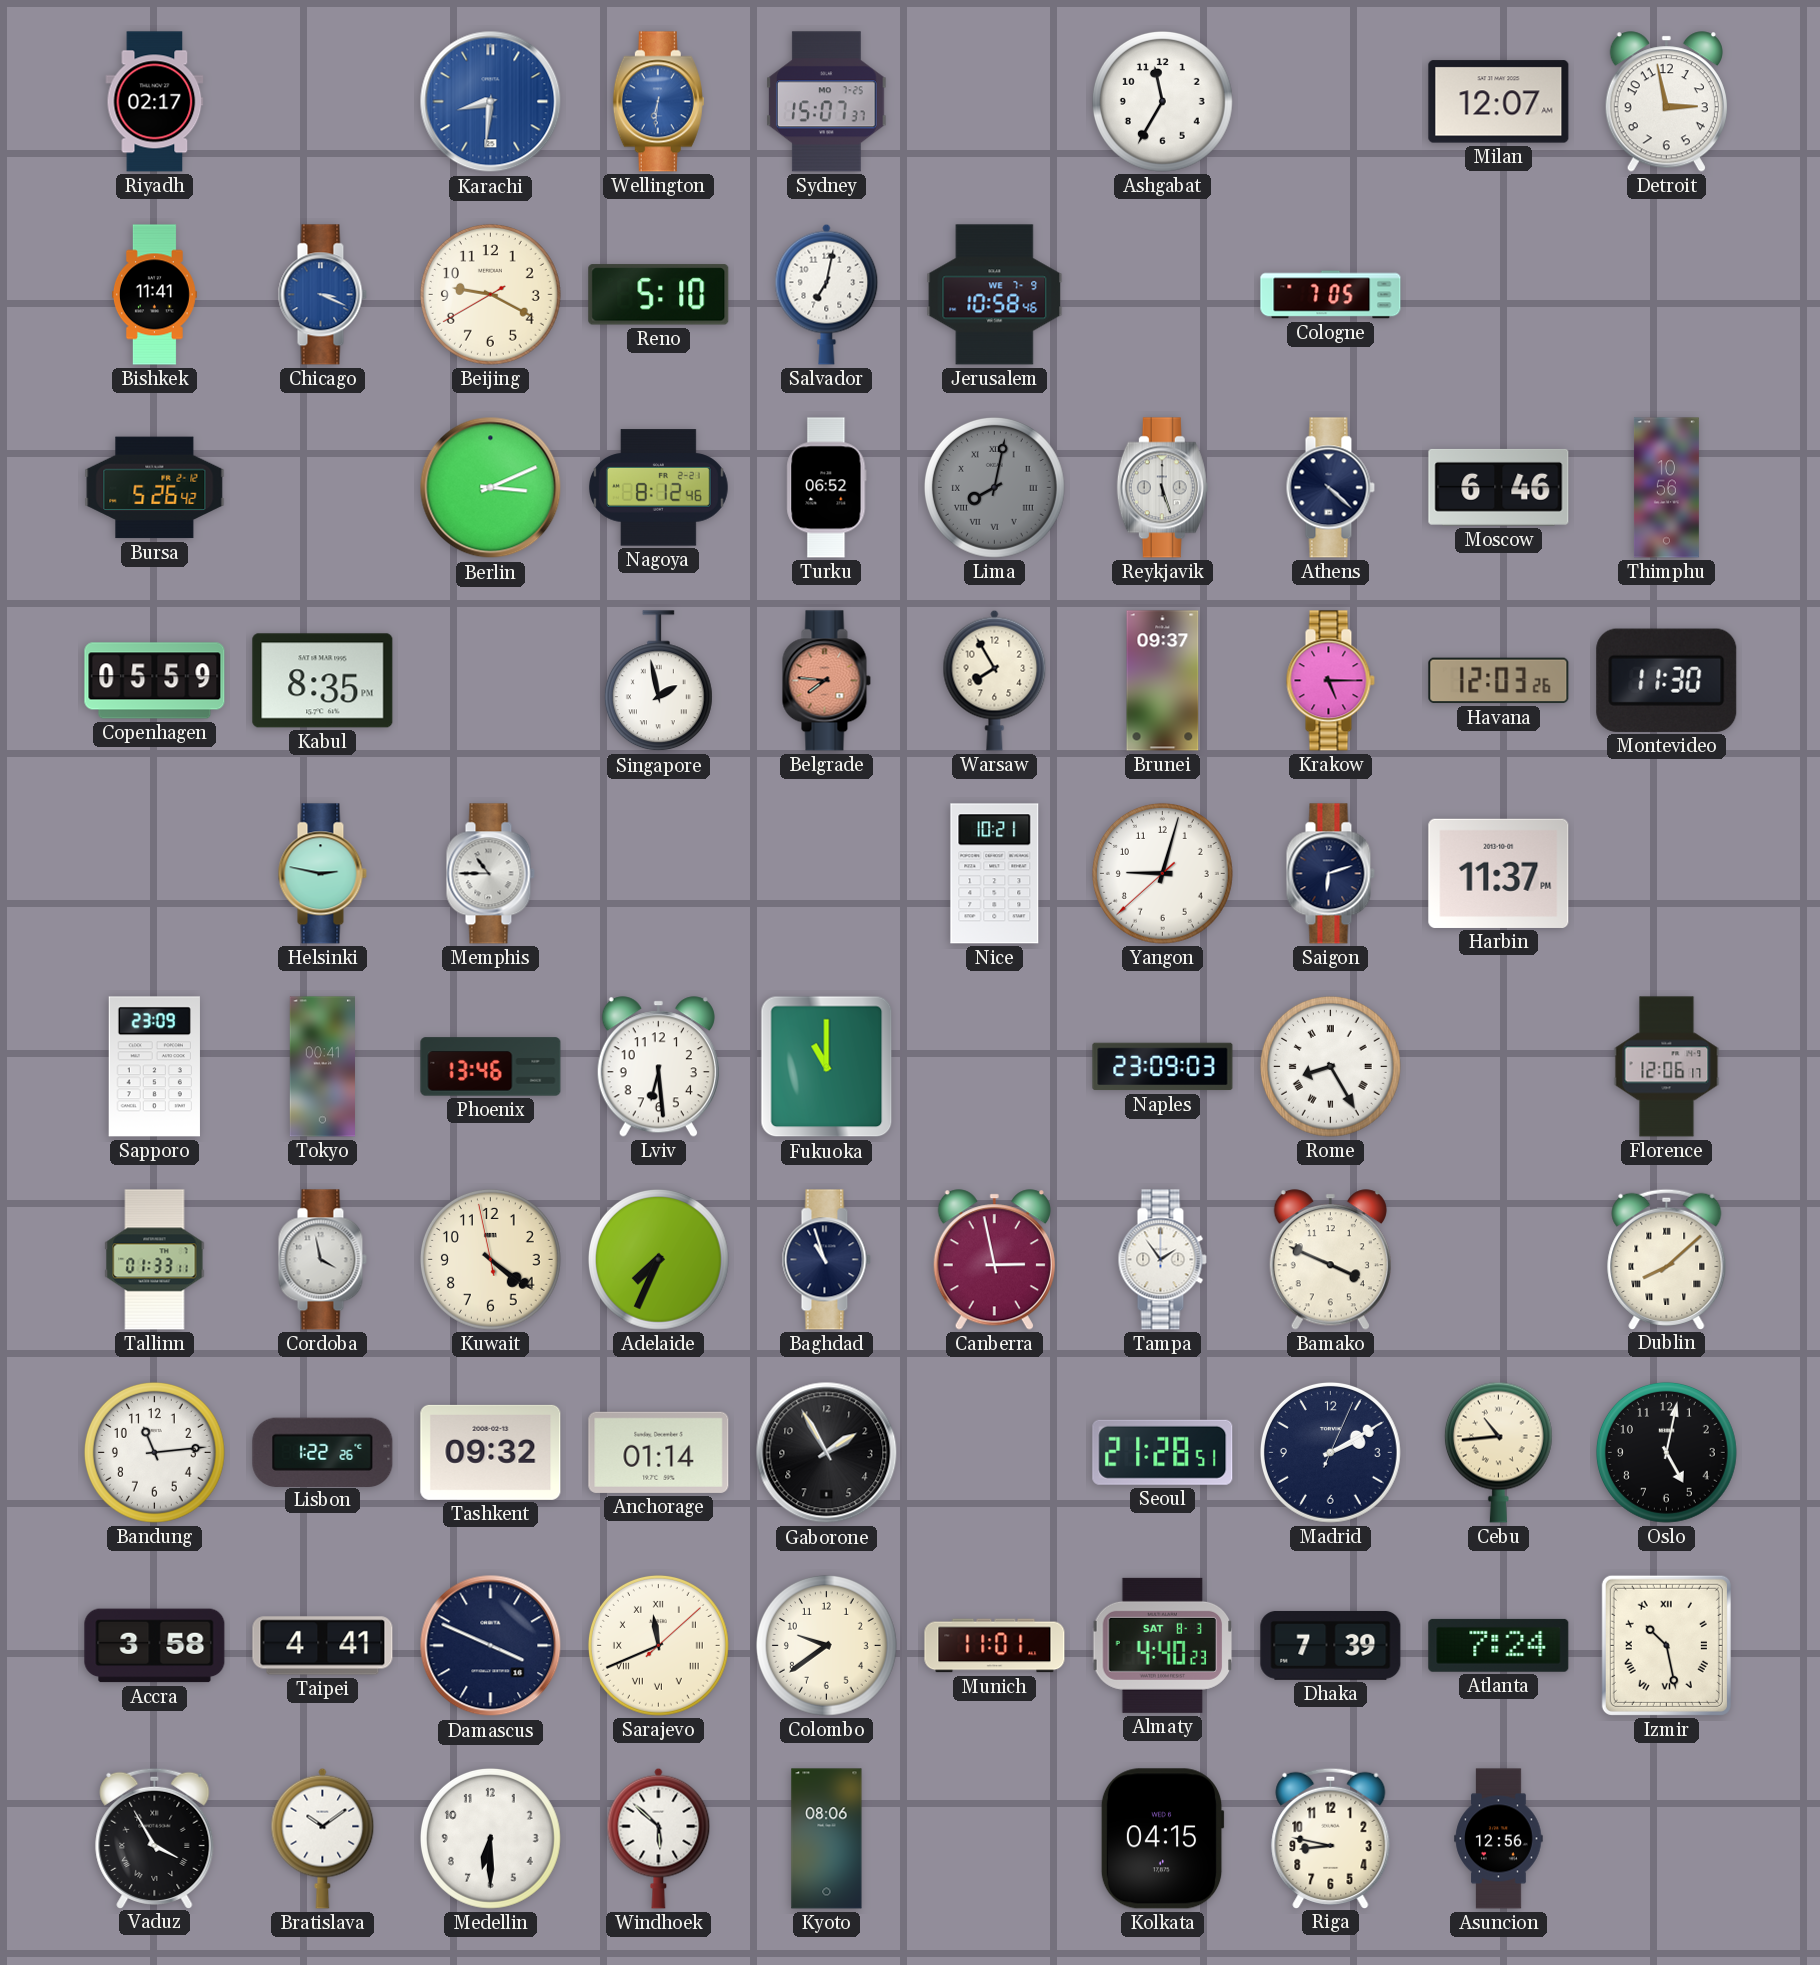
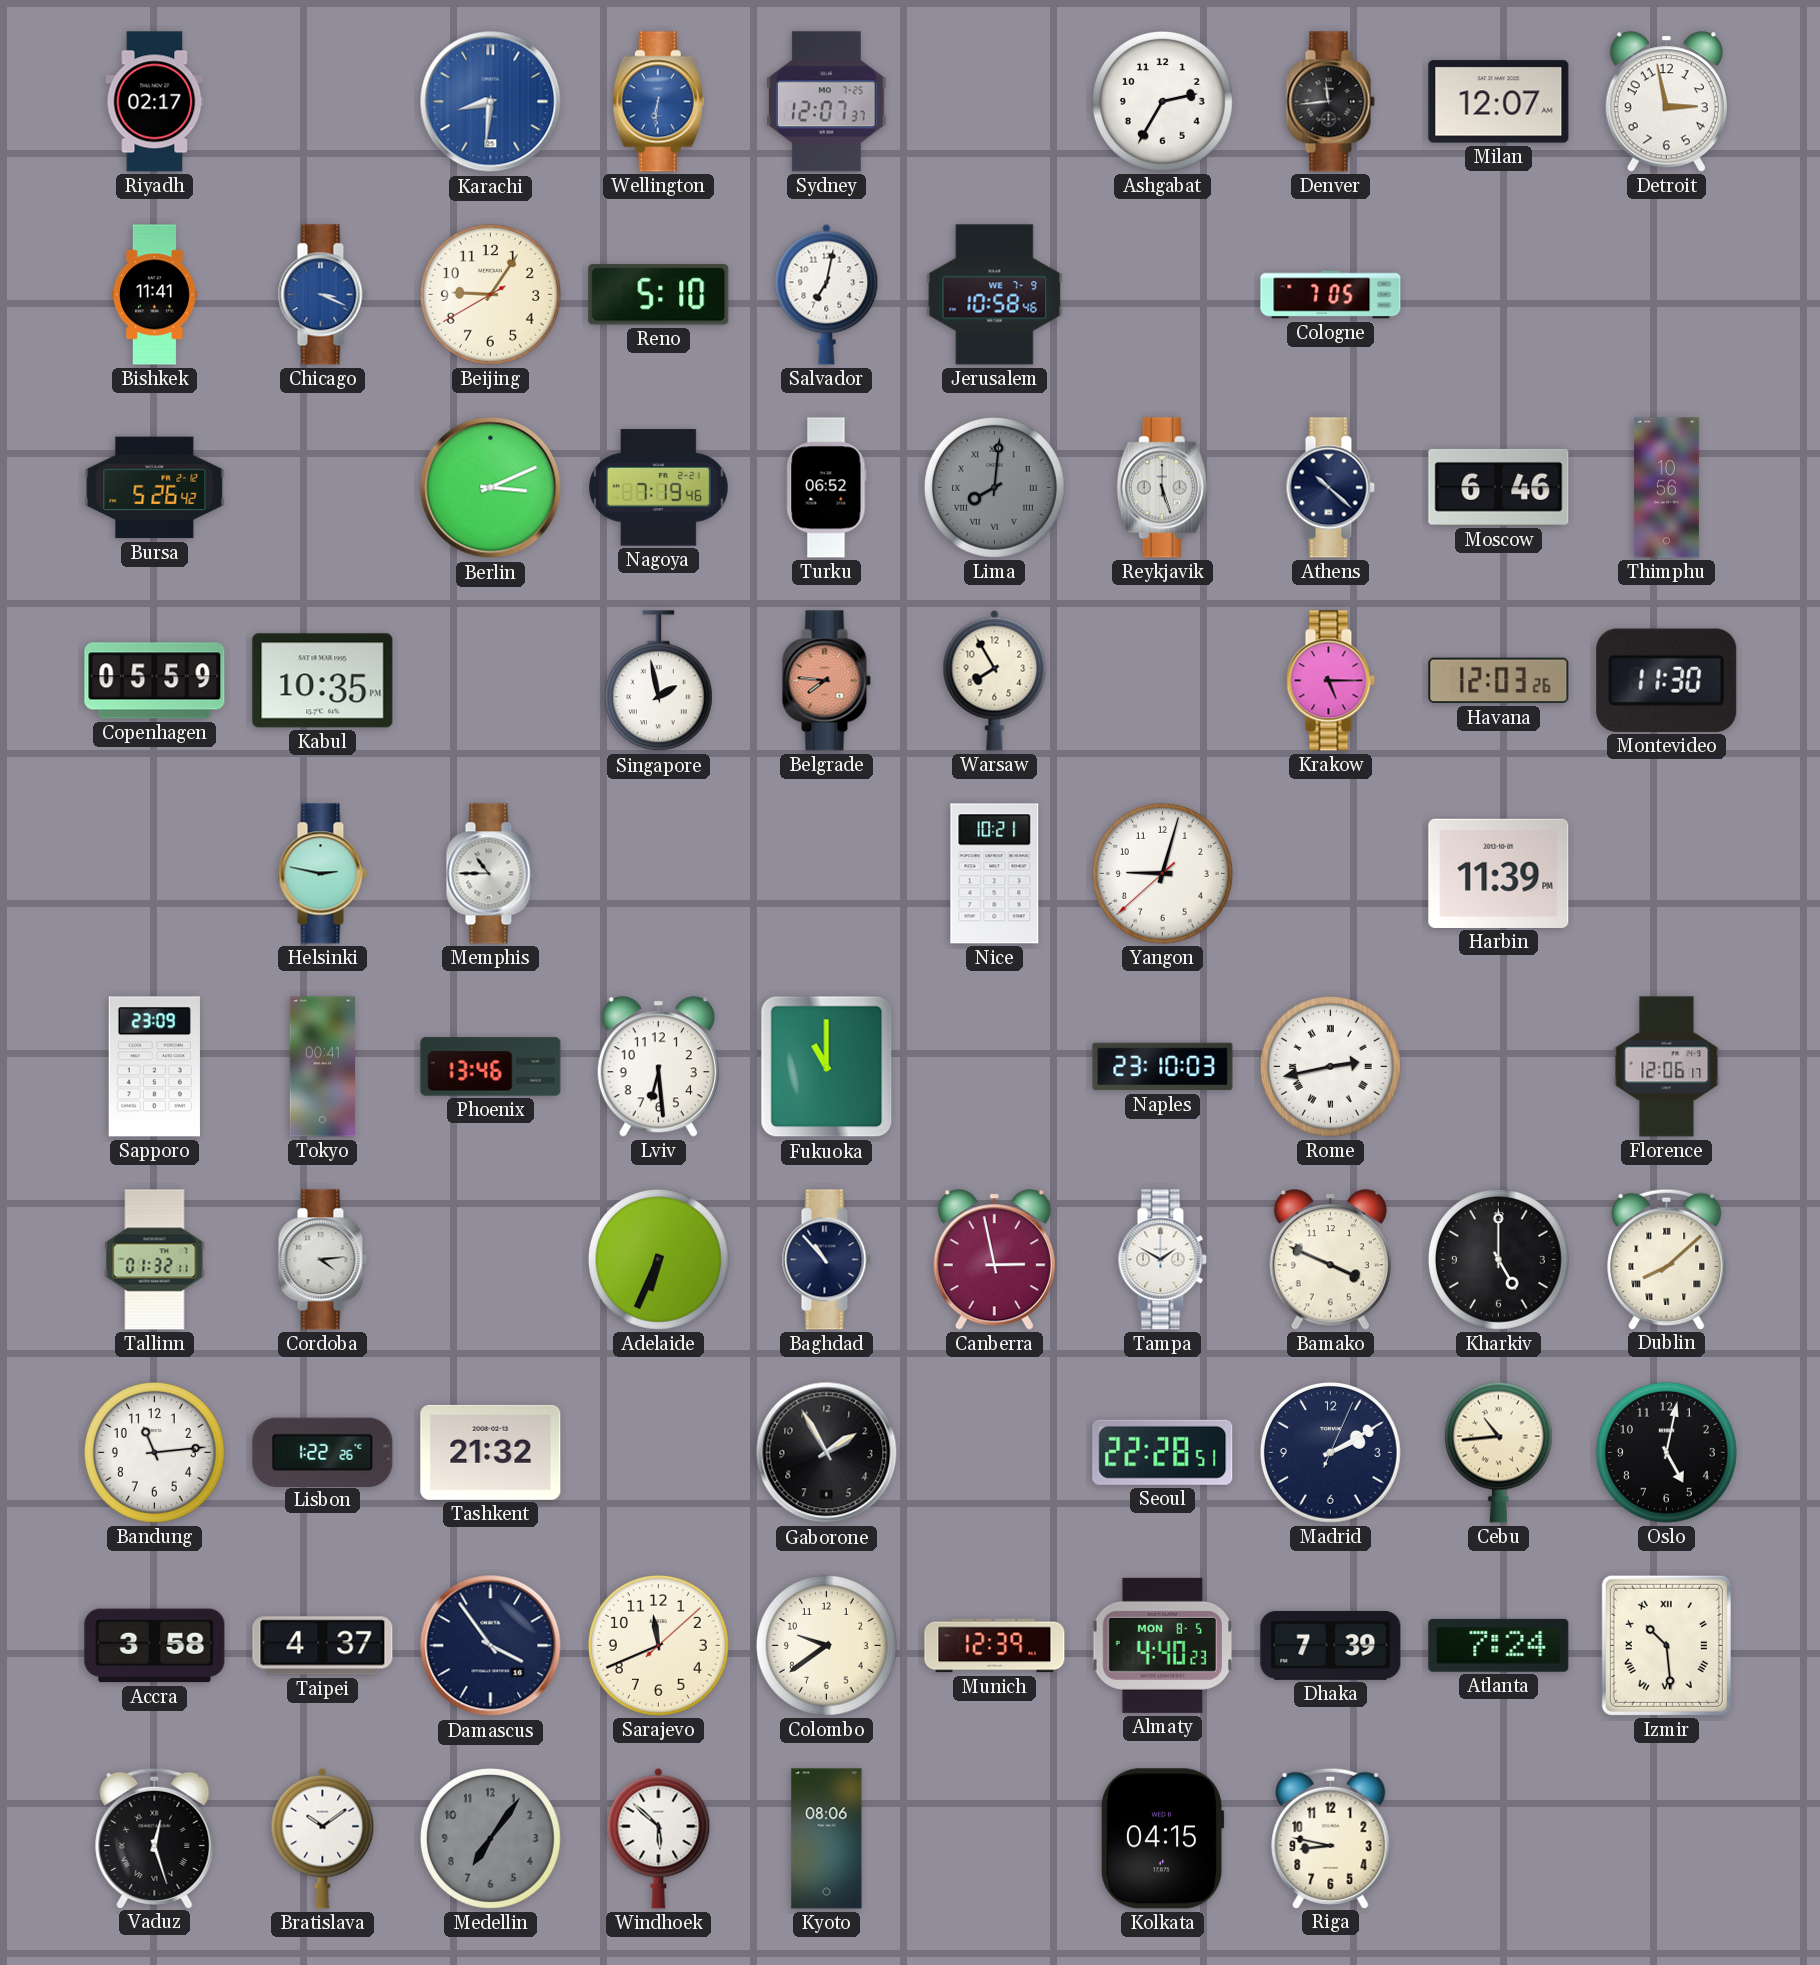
Sydney: 15:07 -> 12:07 (827, 102)
Ashgabat: 11:35 -> 2:35 (1162, 101)
Denver: none -> 11:44 (1330, 102)
Beijing: 9:19 -> 9:05 (490, 294)
Nagoya: 8:12 -> 7:19 (658, 488)
Lima: 8:02 -> 8:01 (994, 487)
Athens: 4:22 -> 10:22 (1330, 488)
Kabul: 8:35 -> 10:35 (323, 681)
Brunei: 09:37 -> none (1163, 681)
Saigon: 6:12 -> none (1330, 874)
Harbin: 11:37 -> 11:39 (1499, 873)
Naples: 23:09 -> 23:10 (1163, 1067)
Rome: 8:25 -> 2:43 (1330, 1066)
Tallinn: 01:33 -> 01:32 (155, 1260)
Cordoba: 3:58 -> 4:14 (322, 1260)
Kuwait: 4:20 -> none (490, 1259)
Adelaide: 7:34 -> 6:34 (658, 1259)
Baghdad: 10:57 -> 10:53 (826, 1260)
Tampa: 1:54 -> 1:50 (1162, 1260)
Kharkiv: none -> 5:00 (1498, 1259)
Tashkent: 09:32 -> 21:32 (491, 1452)
Anchorage: 01:14 -> none (659, 1452)
Seoul: 21:28 -> 22:28 (1163, 1452)
Taipei: 4:41 -> 4:37 (323, 1646)
Damascus: 3:49 -> 3:54 (491, 1646)
Sarajevo numerals: Roman -> Arabic (658, 1645)
Munich: 11:01 -> 12:39 (995, 1646)
Almaty date: SAT 8-3 -> MON 8-5 (1163, 1645)
Izmir: 10:28 -> 10:29 (1666, 1645)
Vaduz: 3:55 -> 12:27 (155, 1838)
Medellin: 6:30 -> 7:06 (490, 1838)
Medellin dial: white -> grey (490, 1838)
Asuncion: 12:56 -> none (1499, 1839)
